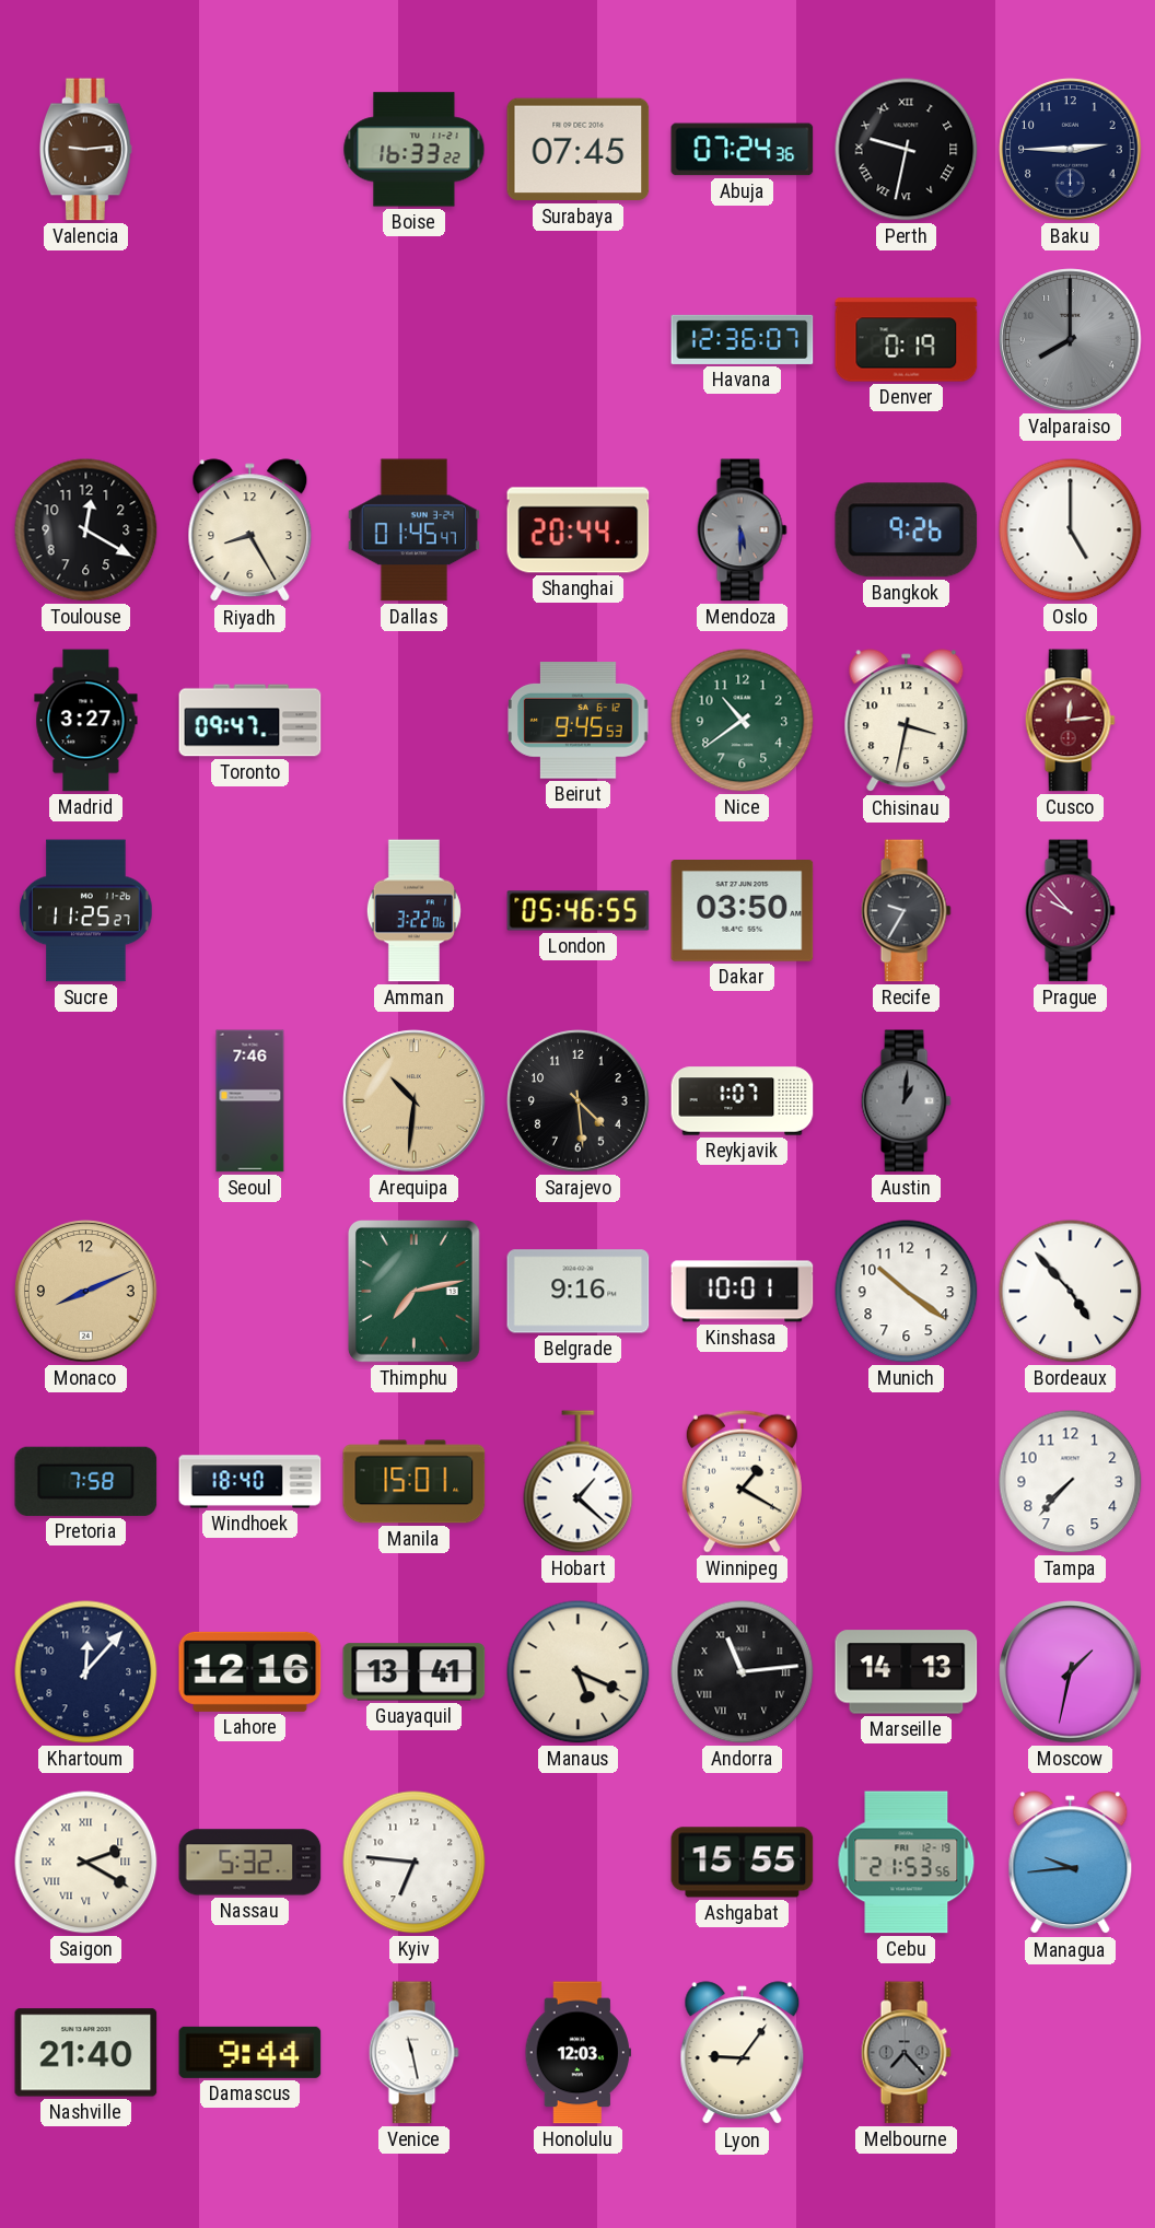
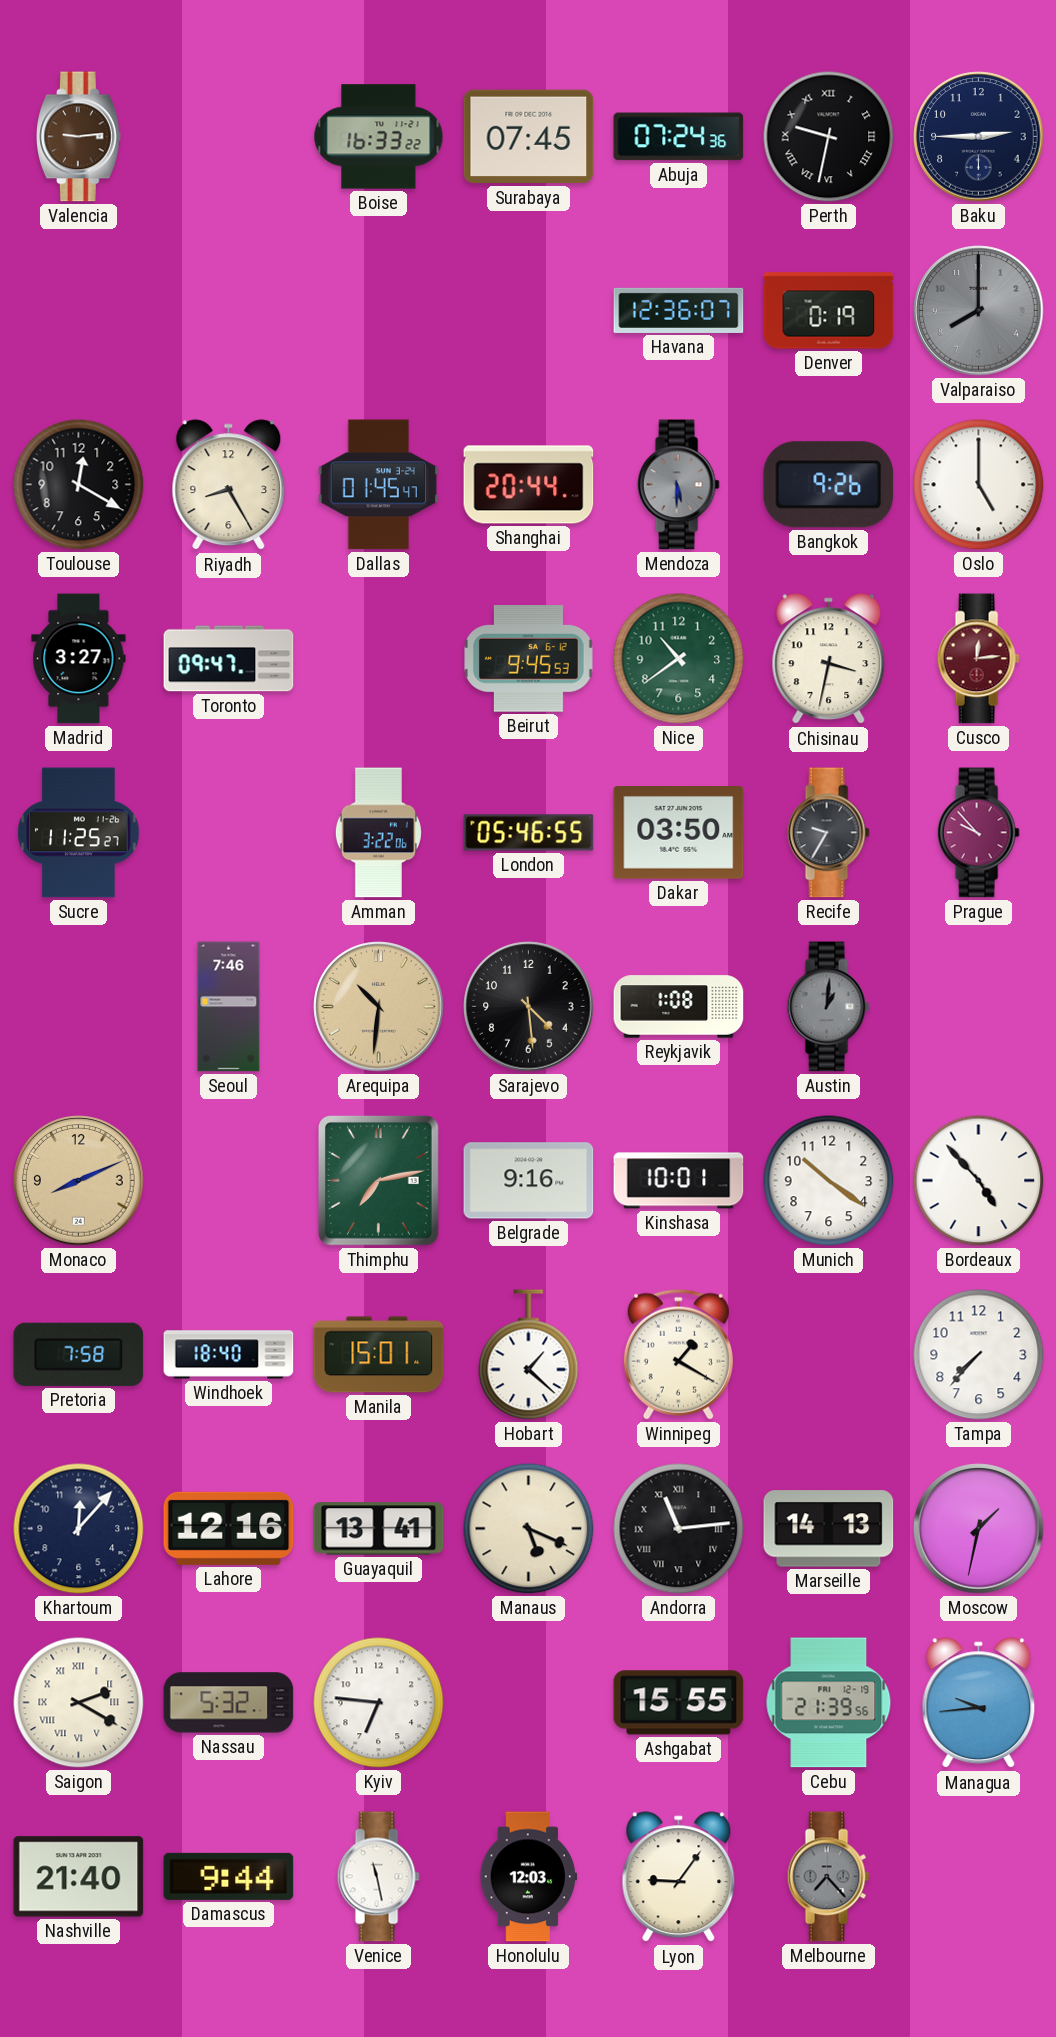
Reykjavik: 1:07 -> 1:08 (679, 1007)
Cebu: 21:53 -> 21:39 (829, 1703)
